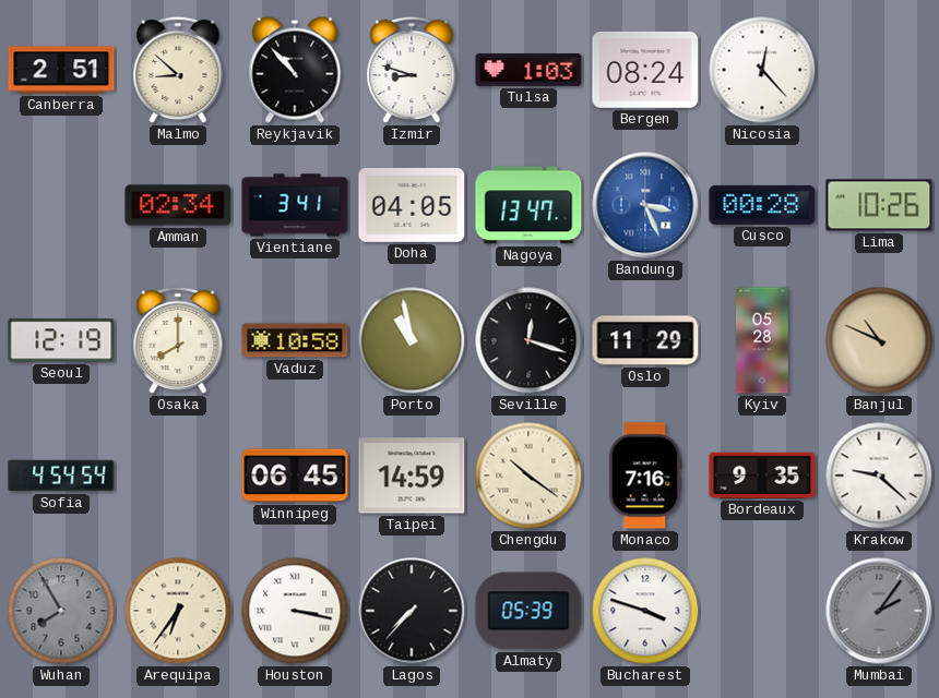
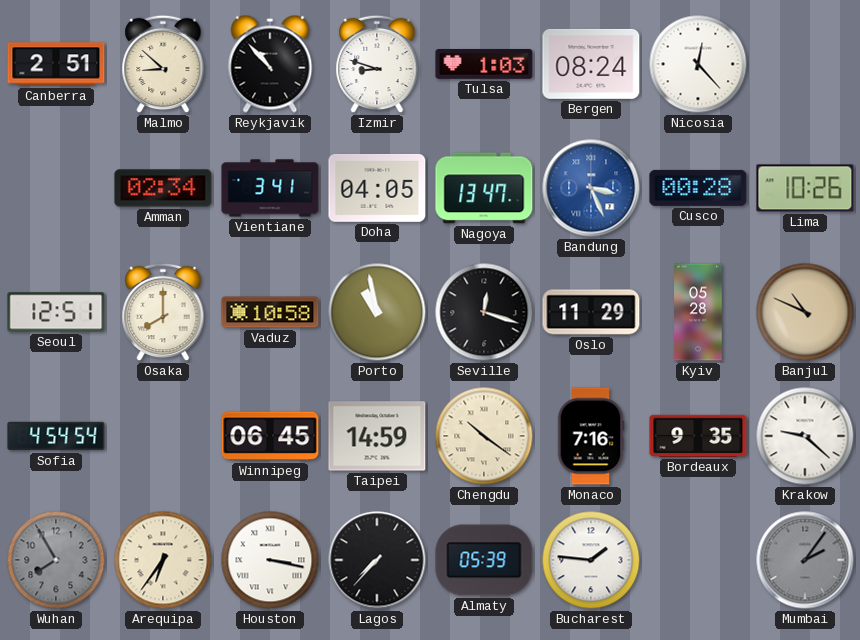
Seoul: 12:19 -> 12:51 (56, 312)
Bucharest: 3:48 -> 1:46 (591, 560)
